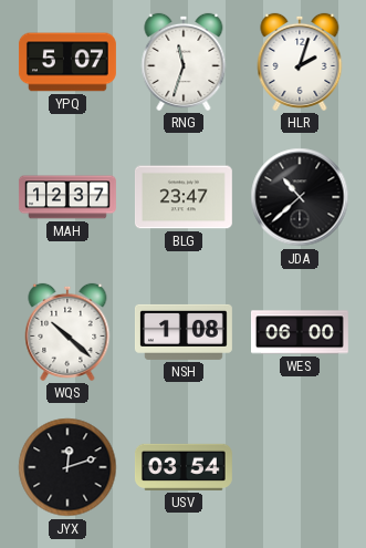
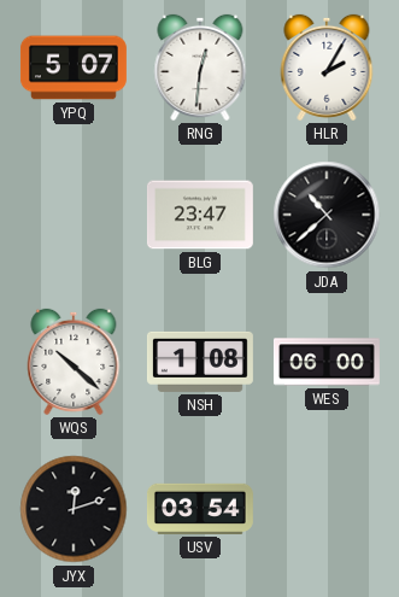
RNG: 11:33 -> 12:31 (200, 68)
HLR: 2:03 -> 2:05 (327, 68)
MAH: 12:37 -> none (67, 197)
